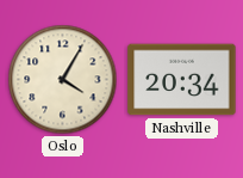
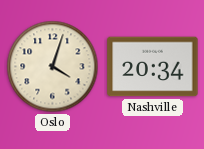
Oslo: 4:05 -> 4:03 (53, 67)
